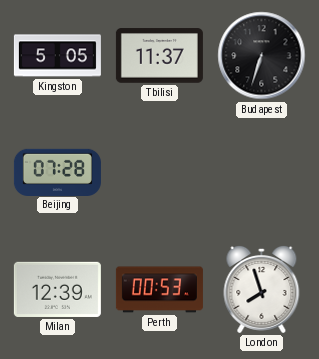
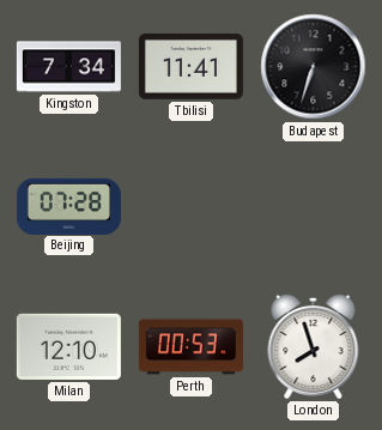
Kingston: 5:05 -> 7:34 (68, 67)
Tbilisi: 11:37 -> 11:41 (190, 67)
Milan: 12:39 -> 12:10 (68, 346)
